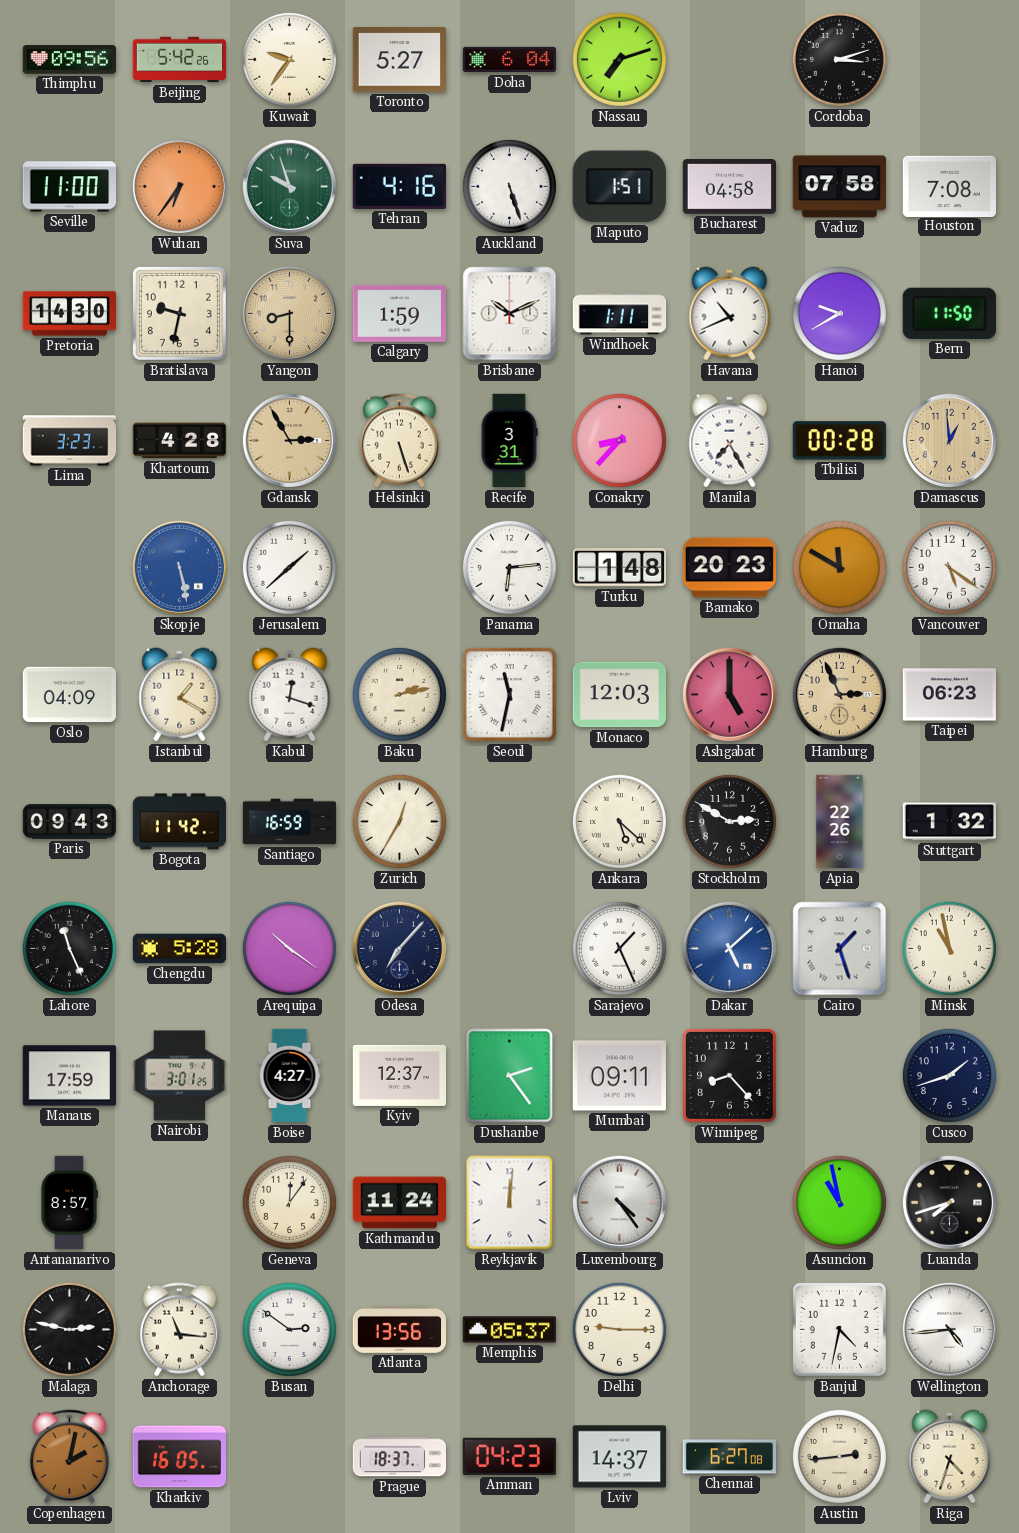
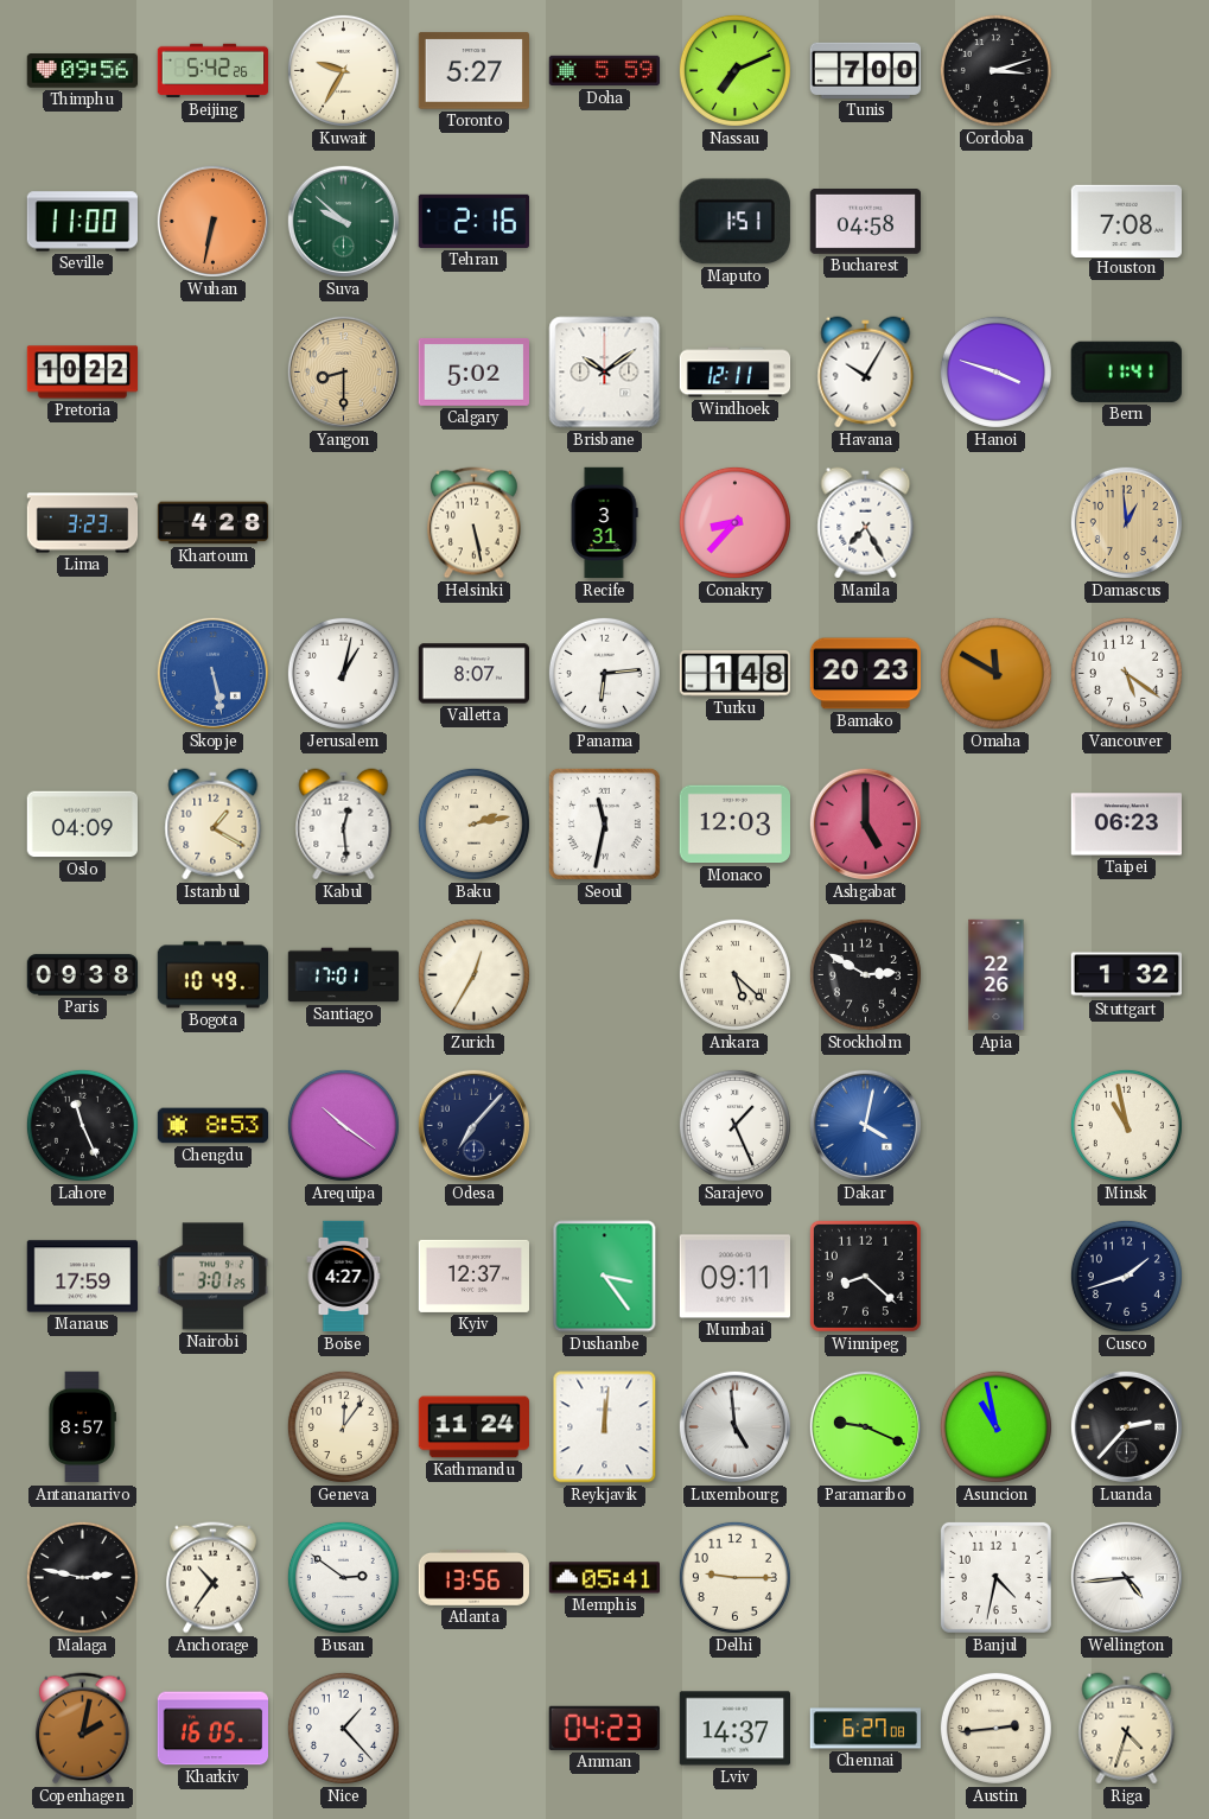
Kuwait: 9:36 -> 9:35 (343, 70)
Doha: 6:04 -> 5:59 (605, 71)
Nassau: 7:12 -> 7:11 (734, 70)
Tunis: none -> 7:00 (866, 70)
Wuhan: 6:36 -> 6:32 (212, 221)
Suva: 9:57 -> 9:52 (343, 221)
Tehran: 4:16 -> 2:16 (473, 221)
Auckland: 5:27 -> none (509, 186)
Vaduz: 07:58 -> none (839, 187)
Pretoria: 14:30 -> 10:22 (83, 373)
Bratislava: 9:32 -> none (179, 313)
Calgary: 1:59 -> 5:02 (473, 371)
Brisbane: 10:11 -> 10:09 (605, 373)
Windhoek: 1:11 -> 12:11 (736, 373)
Havana: 10:41 -> 10:05 (866, 373)
Hanoi: 9:40 -> 3:48 (995, 371)
Bern: 11:50 -> 11:41 (1126, 371)
Gdansk: 2:55 -> none (289, 440)
Helsinki: 5:27 -> 5:28 (473, 523)
Tbilisi: 00:28 -> none (839, 441)
Jerusalem: 1:38 -> 1:02 (343, 673)
Valletta: none -> 8:07 (473, 674)
Kabul: 12:18 -> 12:29 (344, 825)
Hamburg: 2:56 -> none (839, 694)
Paris: 09:43 -> 09:38 (83, 975)
Bogota: 11:42 -> 10:49 (212, 975)
Santiago: 16:59 -> 17:01 (344, 975)
Chengdu: 5:28 -> 8:53 (214, 1126)
Dakar: 5:08 -> 4:02 (865, 1125)
Cairo: 1:27 -> none (840, 949)
Dushanbe: 2:24 -> 3:24 (605, 1277)
Winnipeg: 8:23 -> 8:22 (865, 1276)
Luxembourg: 4:24 -> 4:59 (734, 1426)
Paramaribo: none -> 9:19 (865, 1426)
Luanda: 7:42 -> 2:37 (1126, 1426)
Anchorage: 11:16 -> 10:36 (212, 1578)
Memphis: 05:37 -> 05:41 (604, 1578)
Nice: none -> 1:23 (343, 1728)
Prague: 18:37 -> none (399, 1457)
